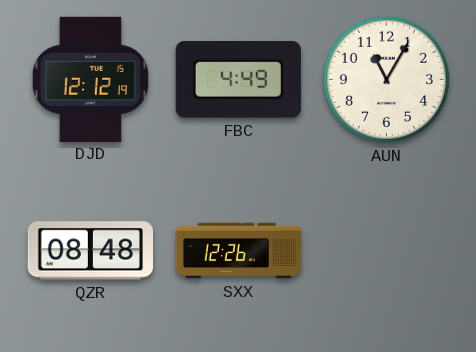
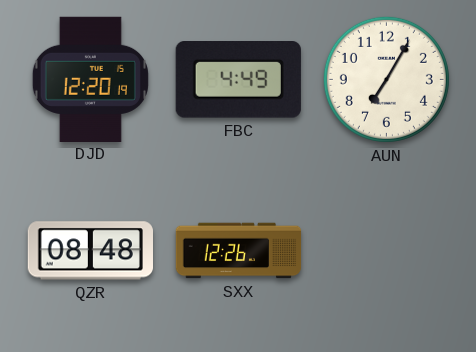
DJD: 12:12 -> 12:20 (90, 79)
AUN: 11:05 -> 7:05 (386, 79)
